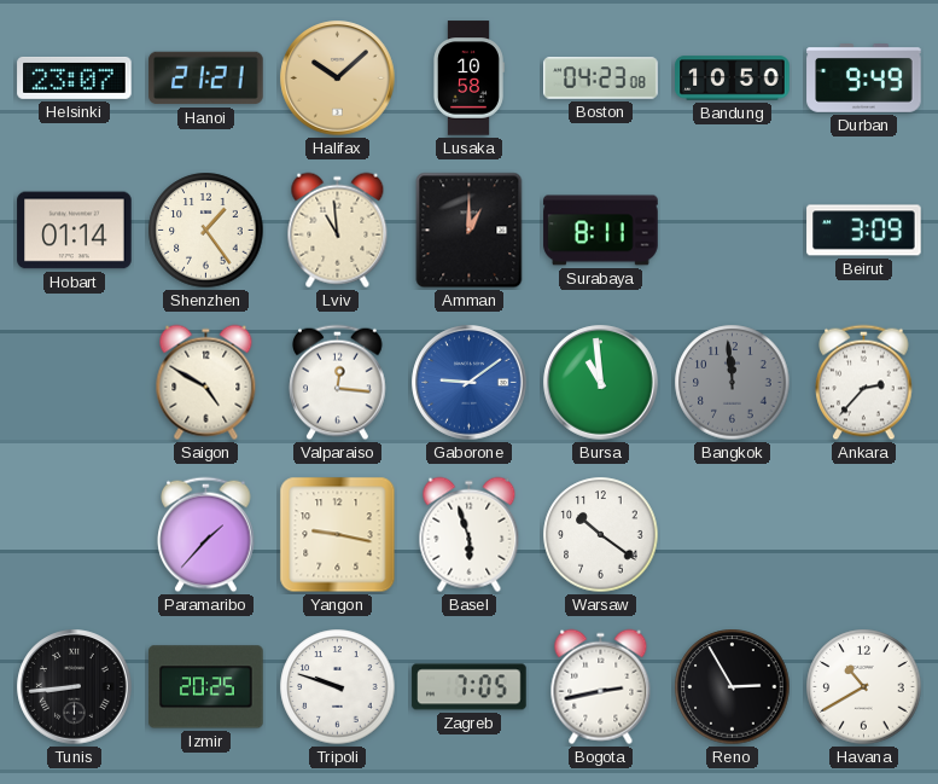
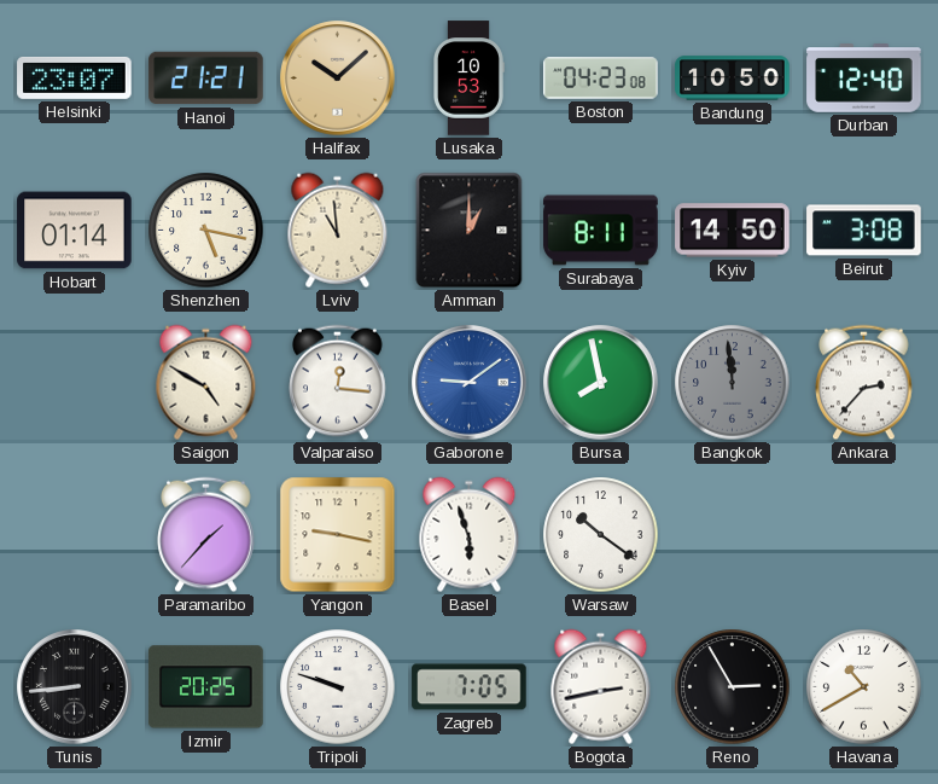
Lusaka: 10:58 -> 10:53 (468, 79)
Durban: 9:49 -> 12:40 (864, 79)
Shenzhen: 1:24 -> 5:17 (206, 231)
Kyiv: none -> 14:50 (733, 231)
Beirut: 3:09 -> 3:08 (864, 231)
Bursa: 10:59 -> 7:58 (601, 383)
